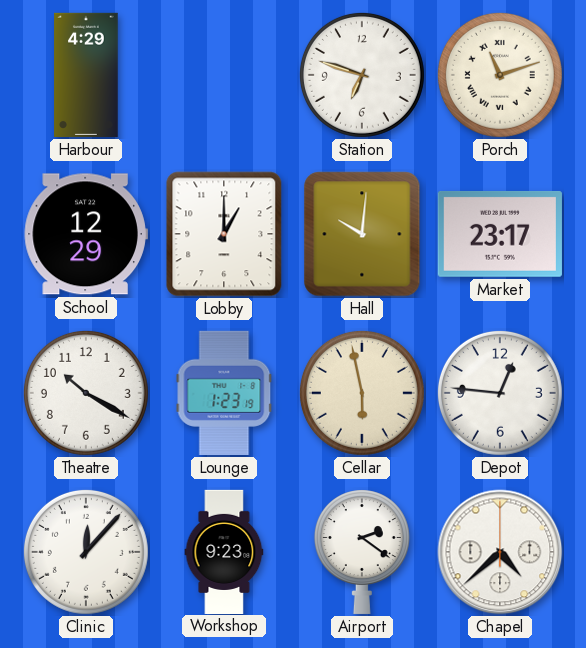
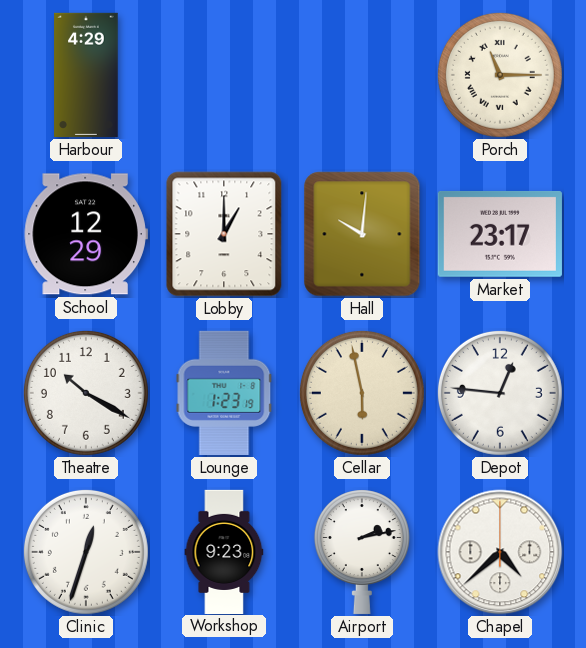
Station: 6:48 -> none (362, 75)
Porch: 11:12 -> 11:15 (500, 75)
Clinic: 12:07 -> 12:33 (86, 552)
Airport: 2:21 -> 2:13 (362, 552)
